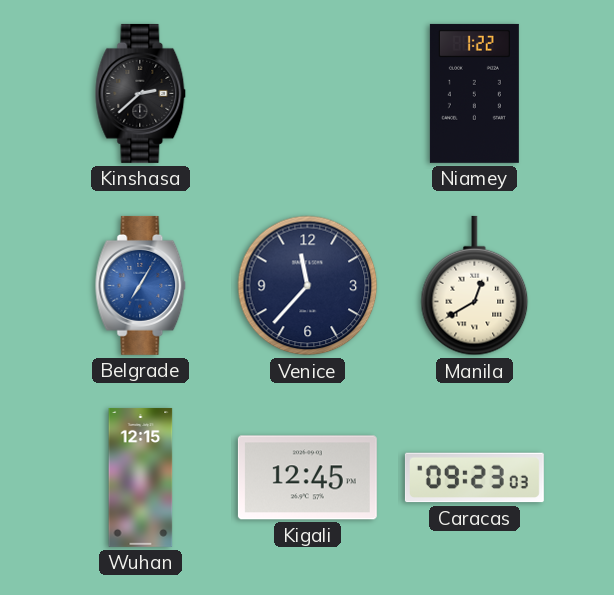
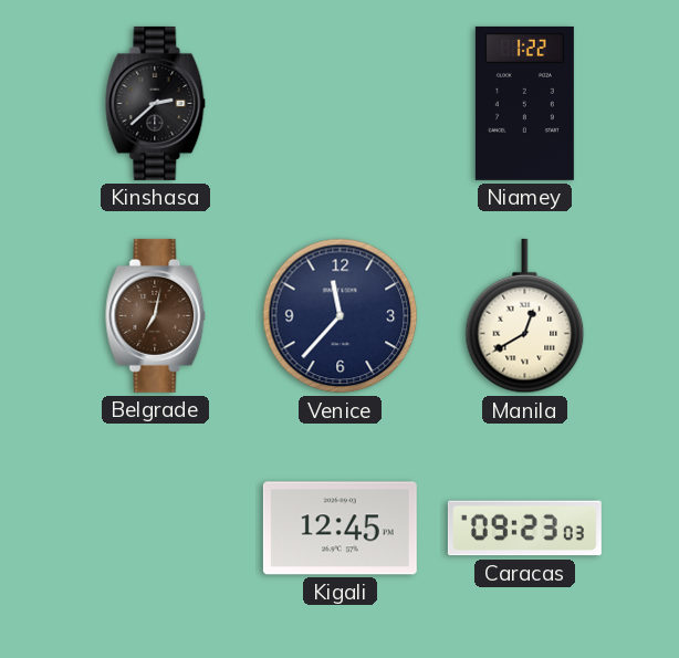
Belgrade: 7:05 -> 7:02 (156, 315)
Belgrade dial: blue -> brown (156, 315)
Wuhan: 12:15 -> none (141, 477)
